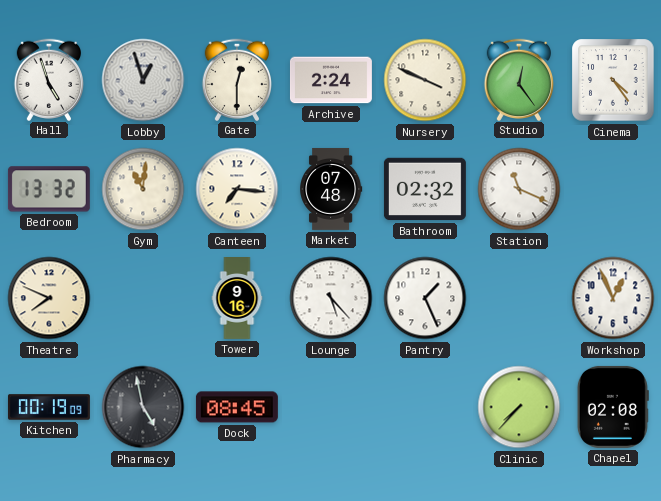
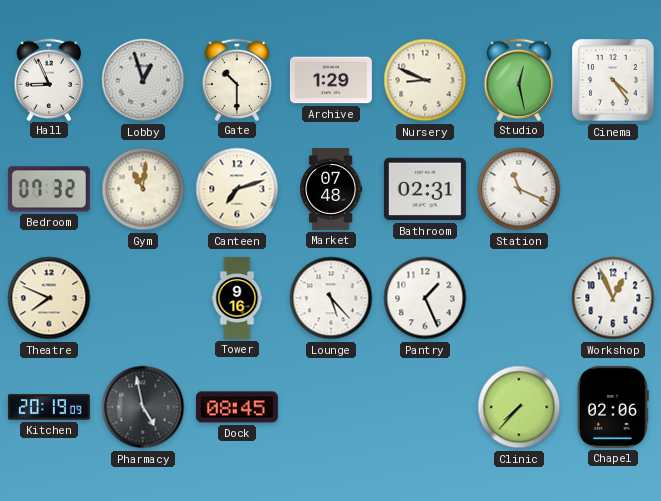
Hall: 4:57 -> 8:56 (48, 79)
Gate: 12:30 -> 10:30 (236, 79)
Archive: 2:24 -> 1:29 (331, 80)
Nursery: 3:49 -> 8:49 (425, 80)
Studio: 12:24 -> 12:28 (518, 79)
Bedroom: 13:32 -> 07:32 (49, 189)
Canteen: 7:16 -> 7:12 (237, 189)
Bathroom: 02:32 -> 02:31 (425, 189)
Kitchen: 00:19 -> 20:19 (49, 407)
Chapel: 02:08 -> 02:06 (613, 407)
